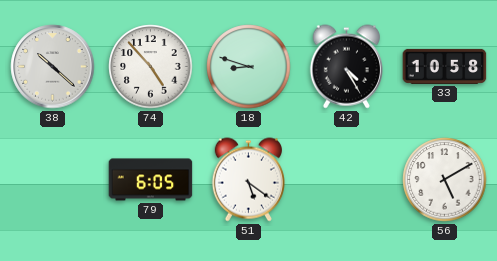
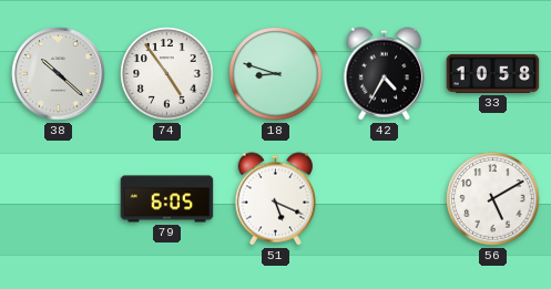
74: 4:53 -> 4:54 (167, 74)
42: 4:25 -> 4:35 (384, 74)
51: 5:21 -> 5:19 (275, 199)
